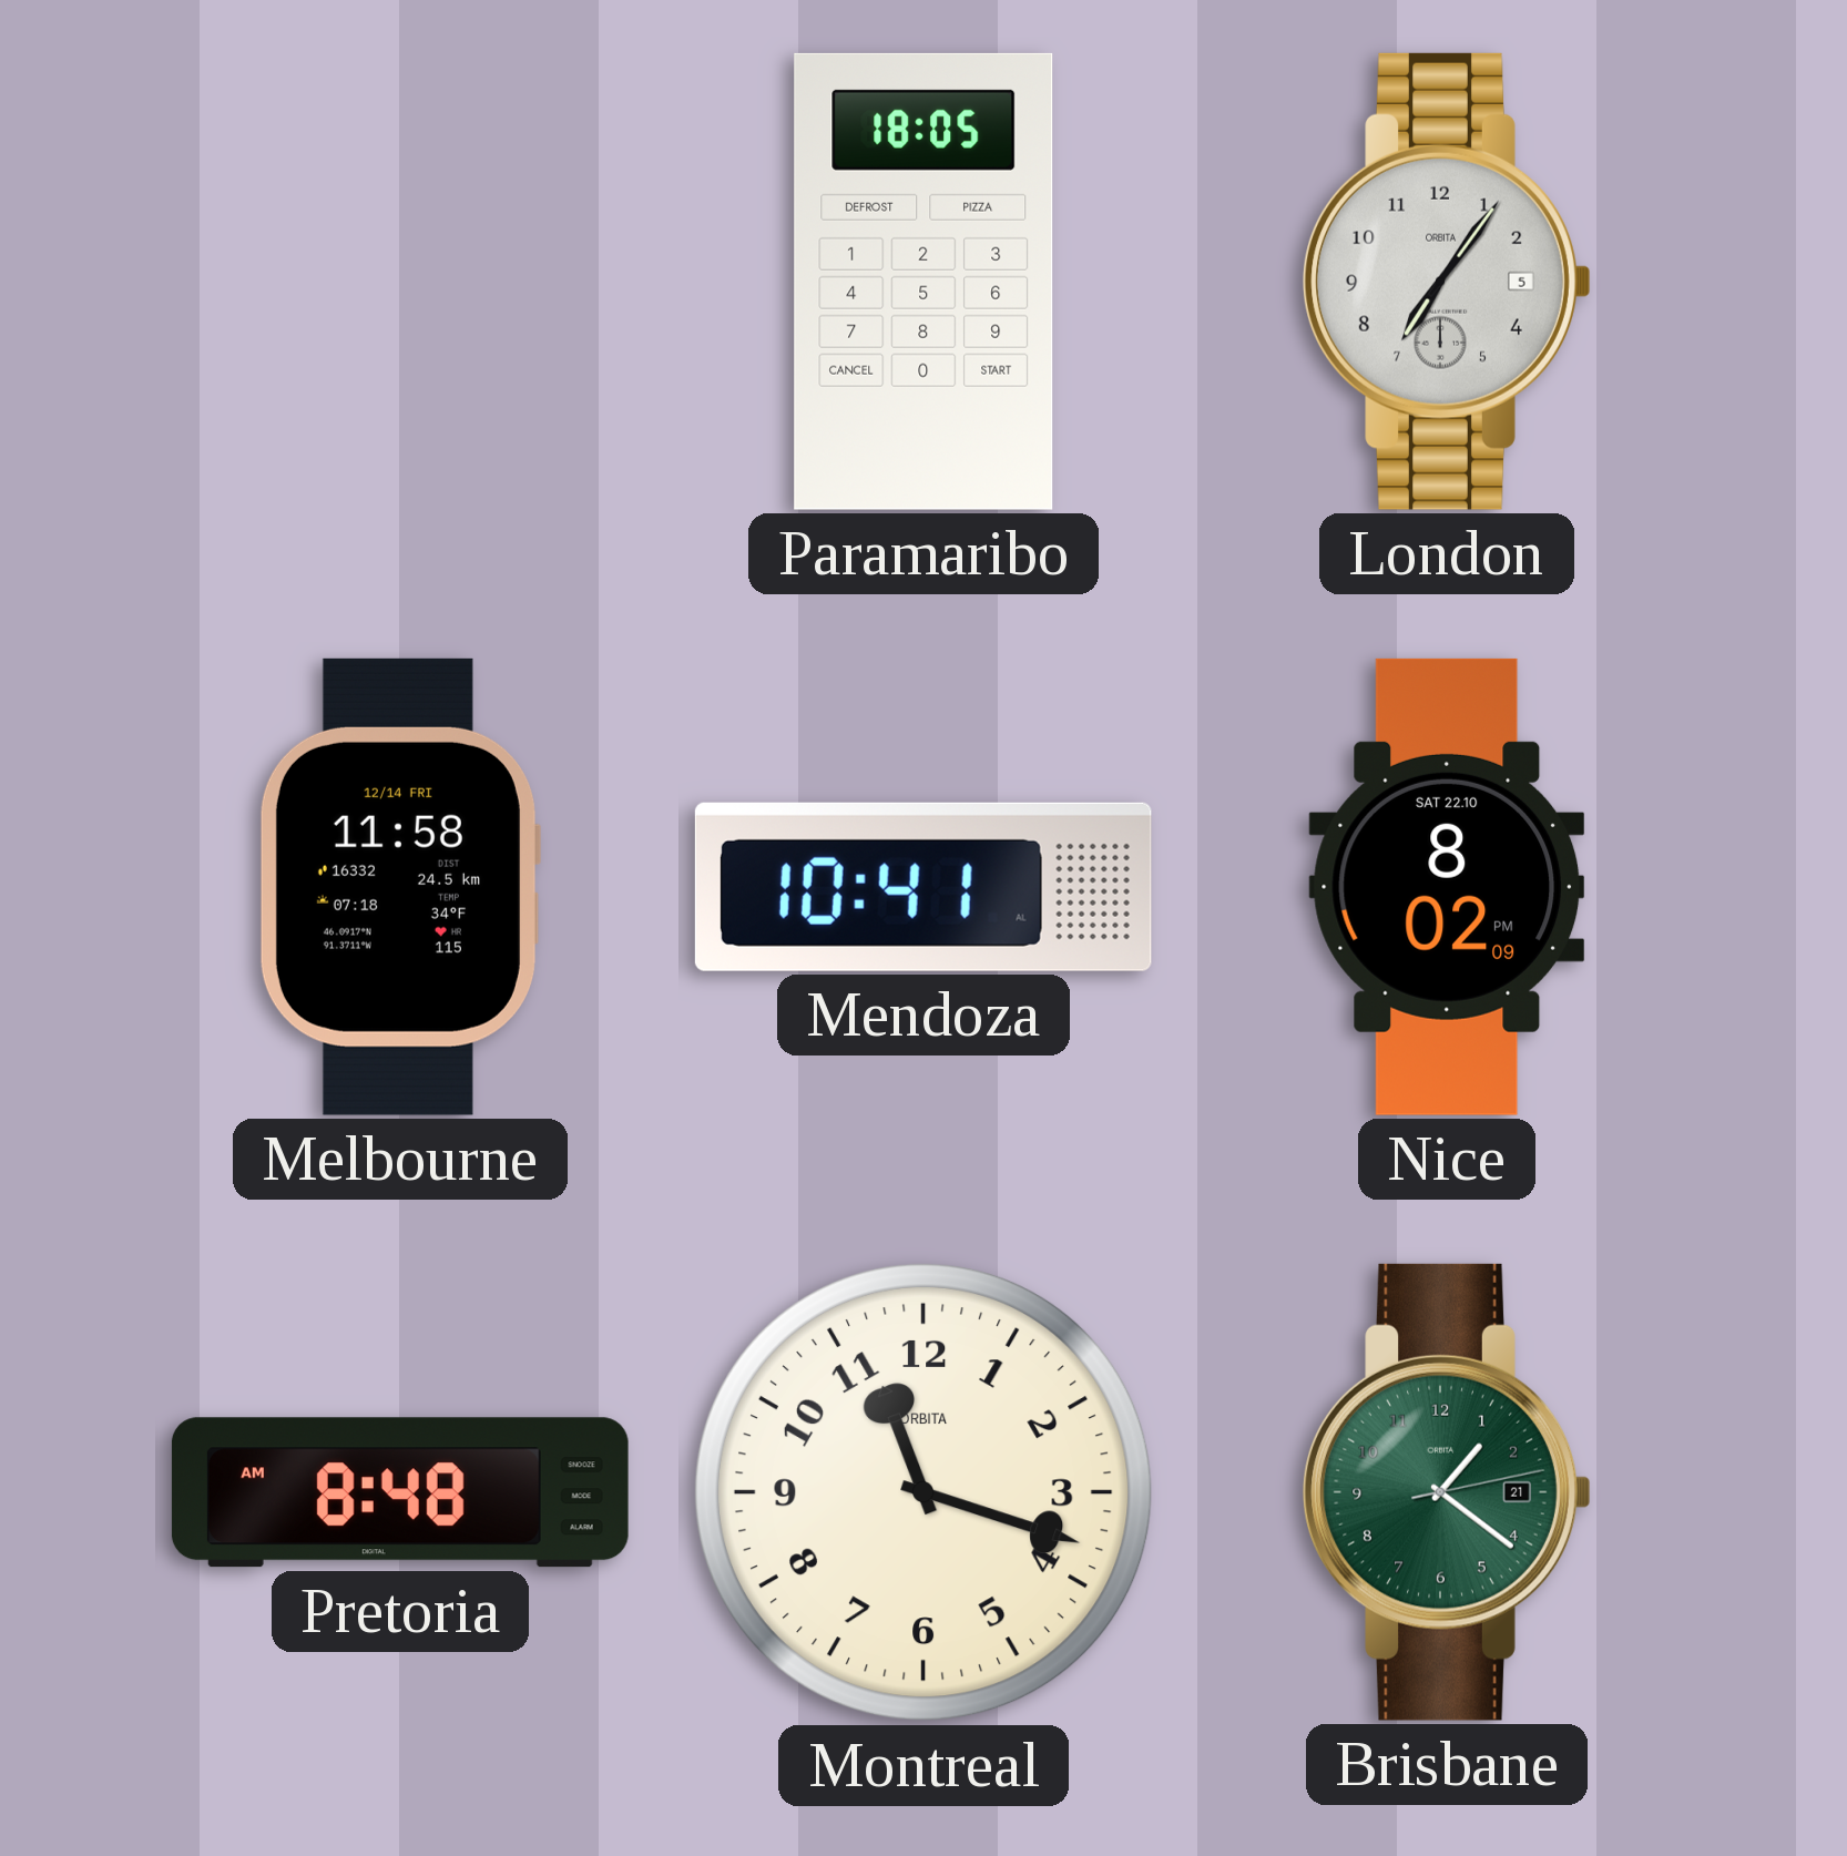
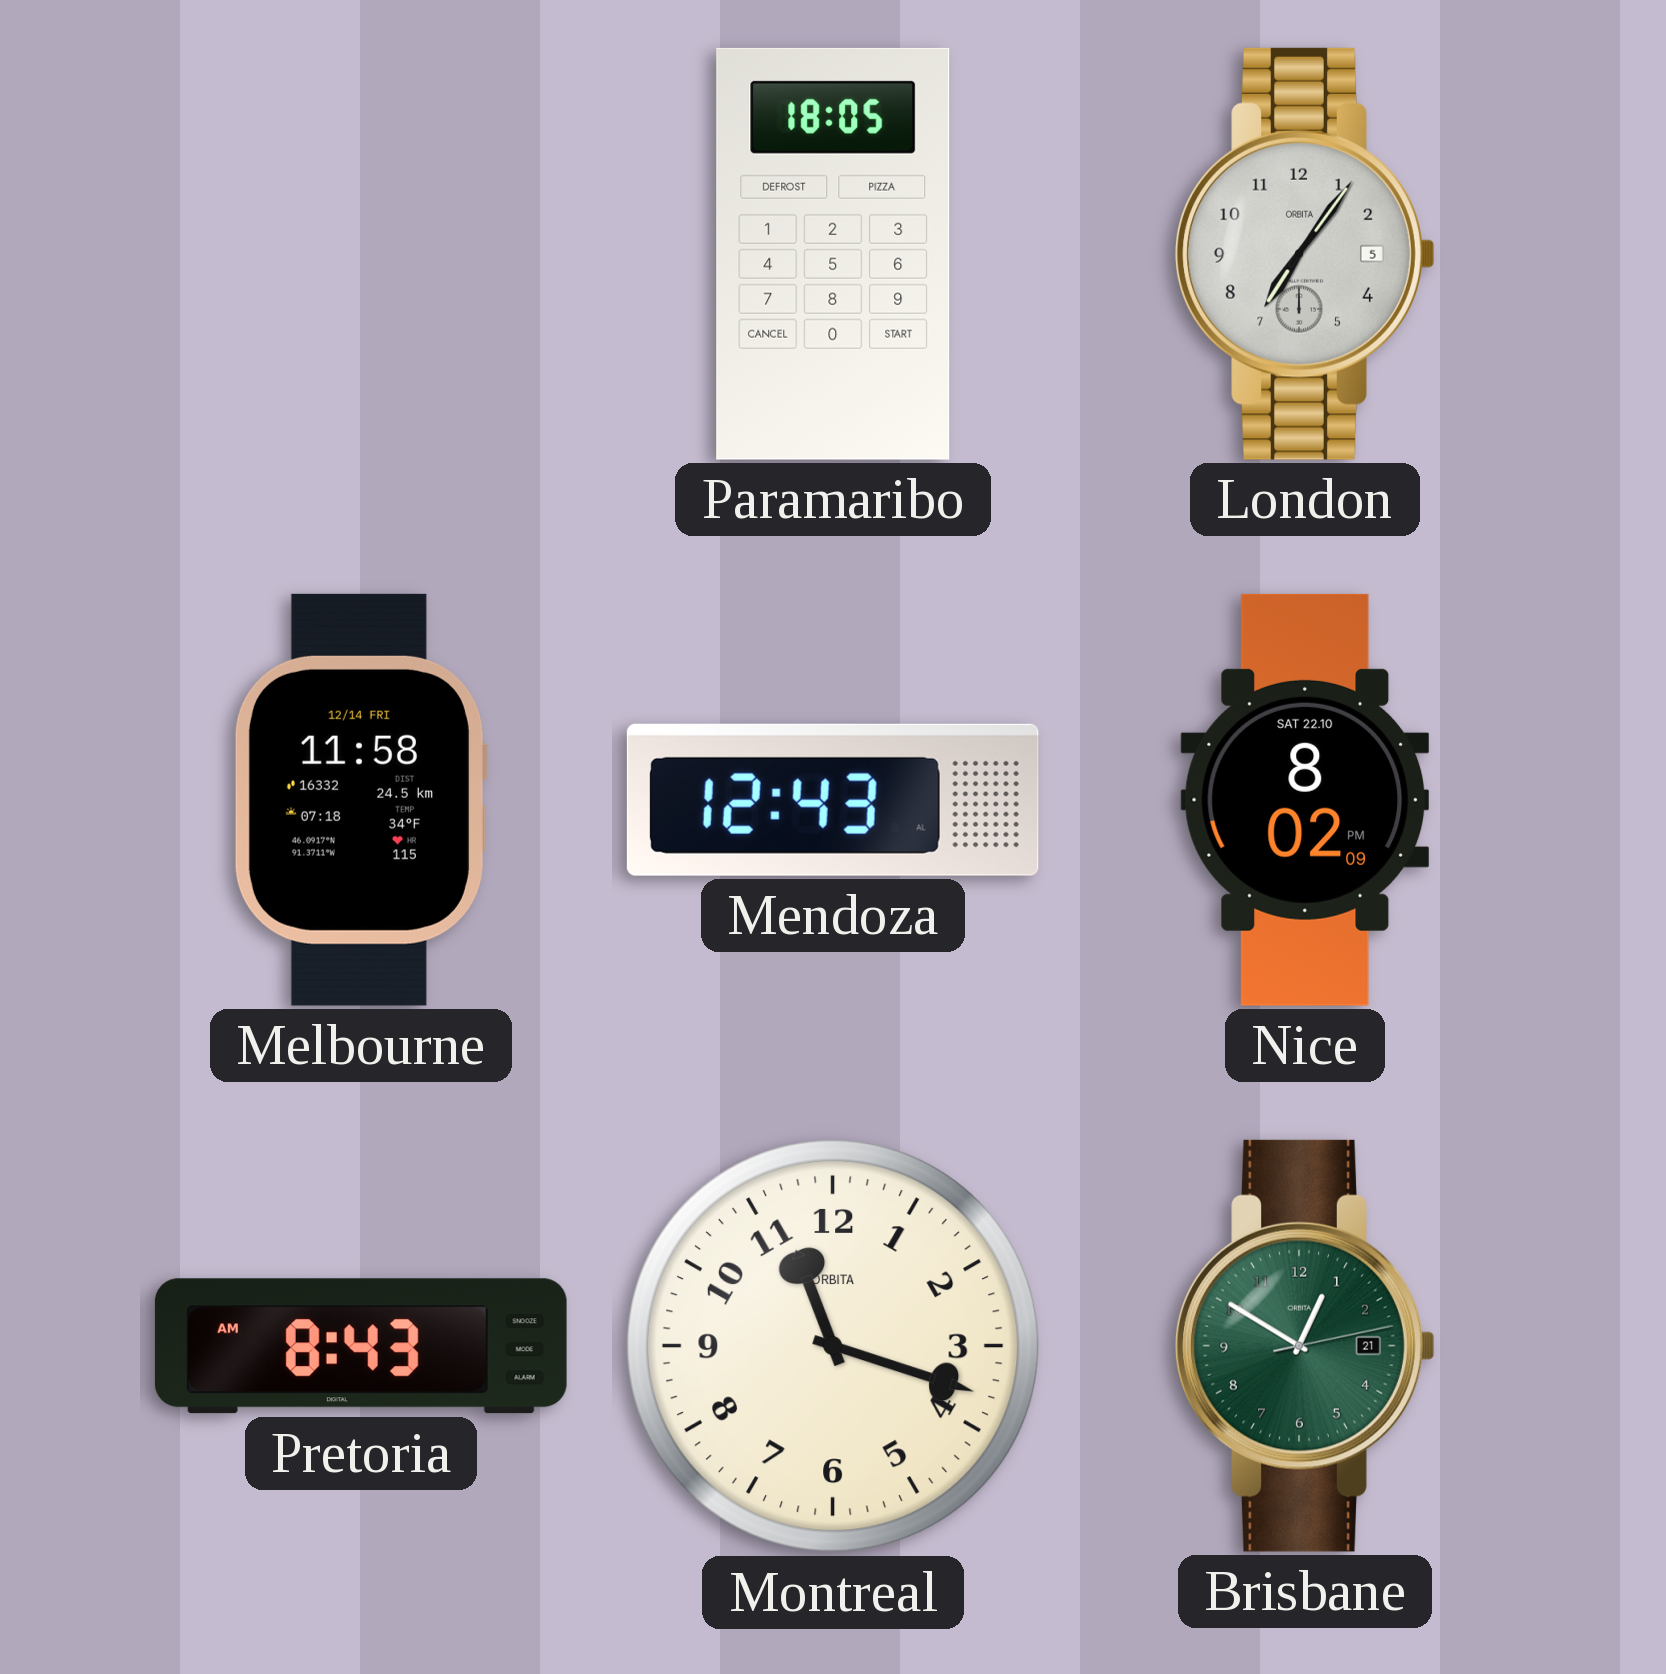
Mendoza: 10:41 -> 12:43 (833, 800)
Pretoria: 8:48 -> 8:43 (361, 1346)
Brisbane: 1:21 -> 12:50 (1305, 1346)
